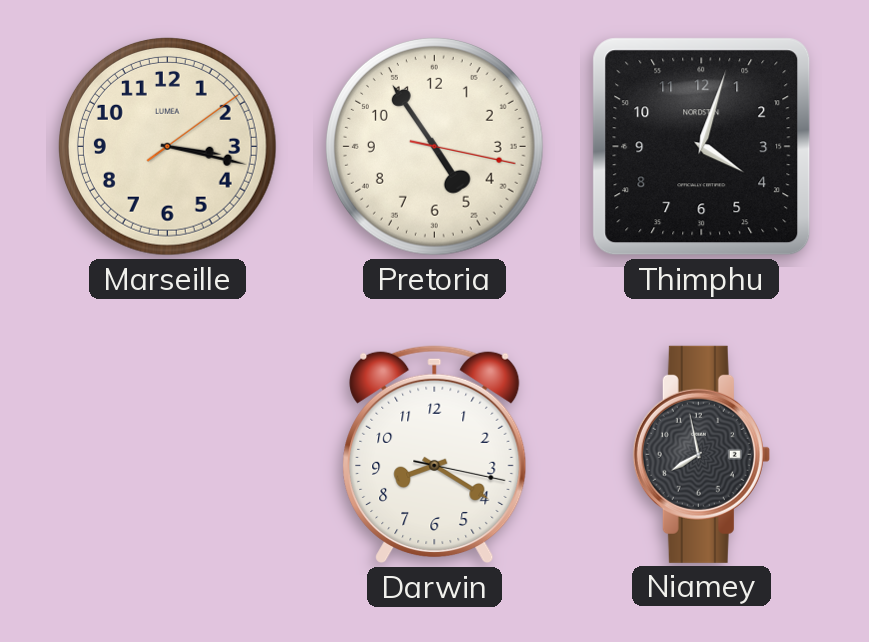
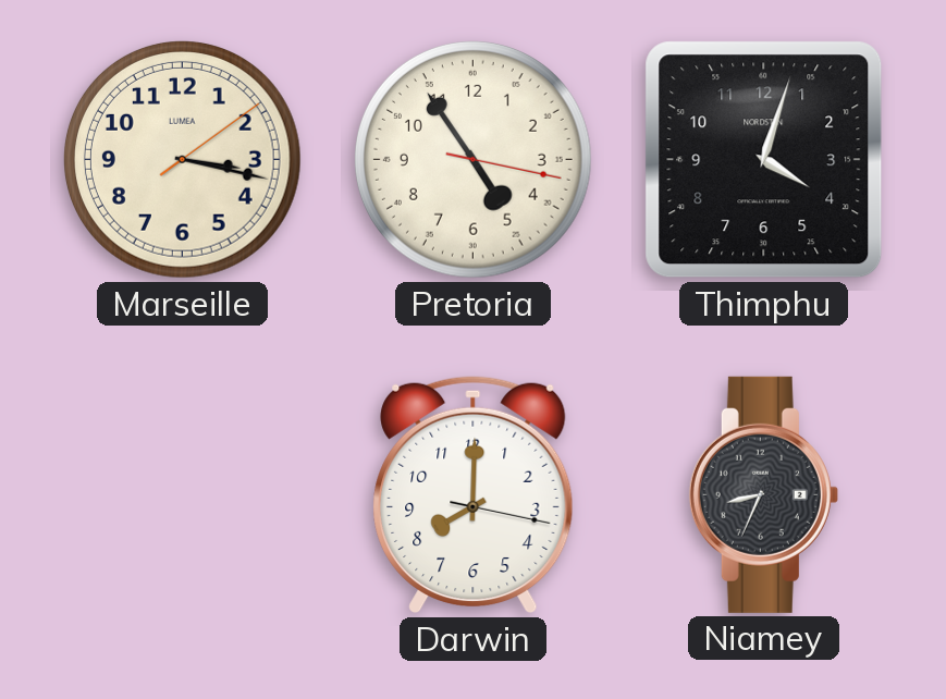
Darwin: 8:20 -> 8:00 (474, 495)
Niamey: 7:58 -> 8:34 (763, 494)
